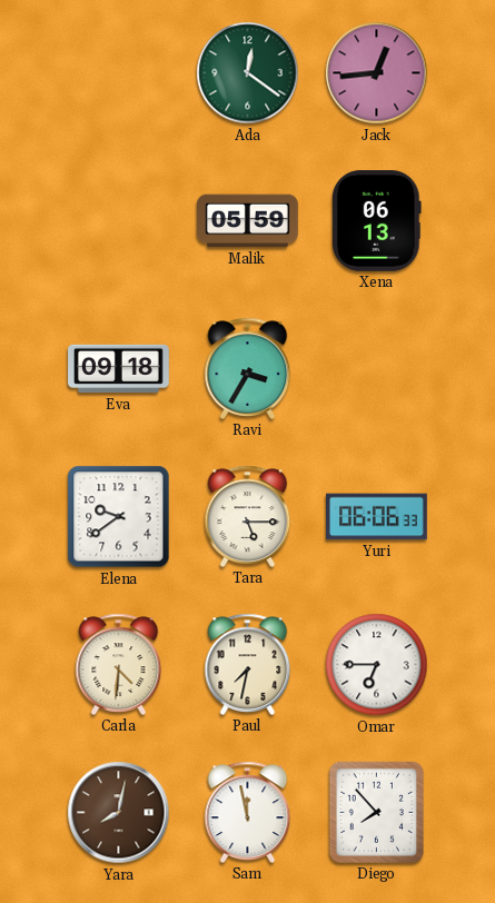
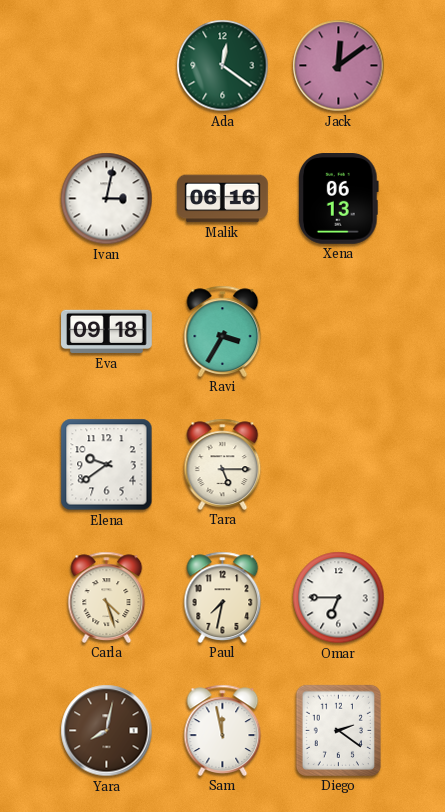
Jack: 12:44 -> 12:09 (339, 66)
Ivan: none -> 3:02 (107, 199)
Malik: 05:59 -> 06:16 (223, 199)
Yuri: 06:06 -> none (377, 517)
Carla: 4:31 -> 4:27 (107, 597)
Diego: 7:53 -> 2:21 (338, 730)
